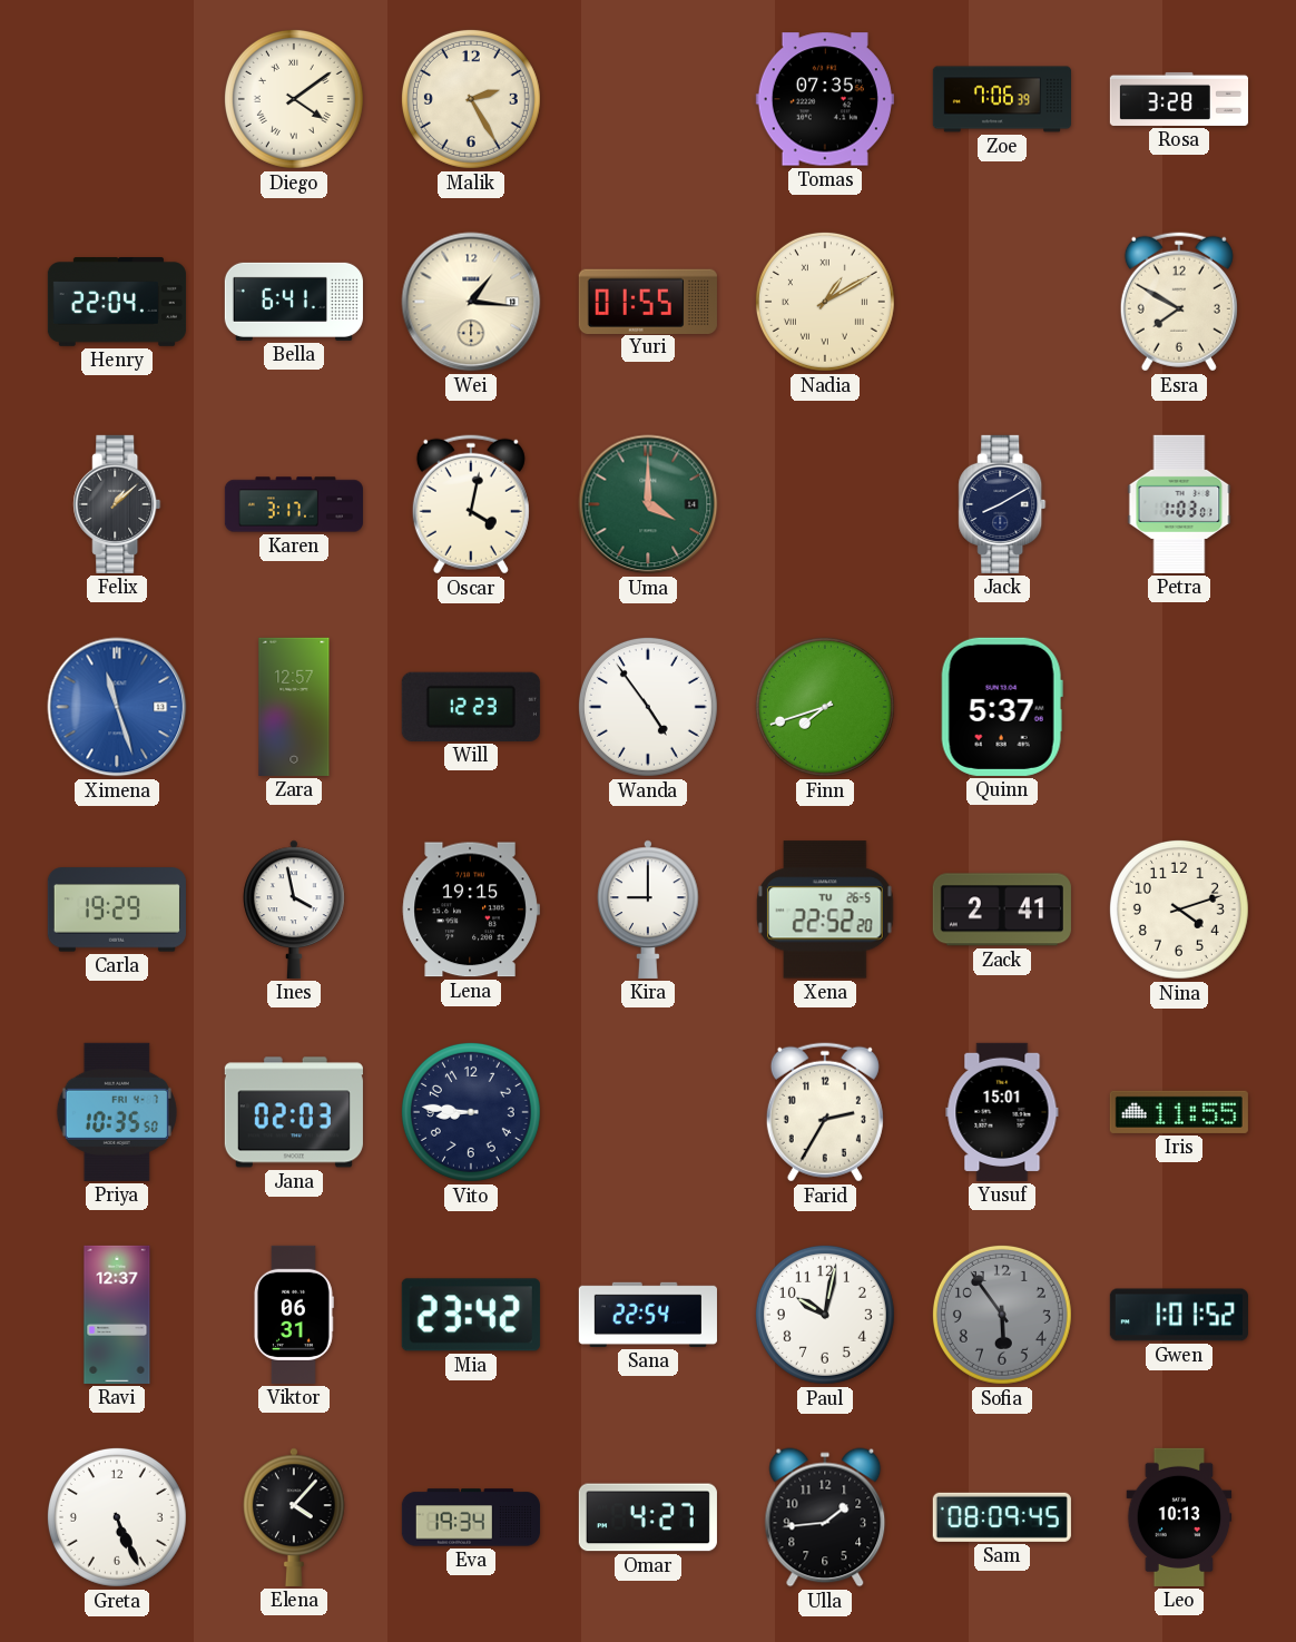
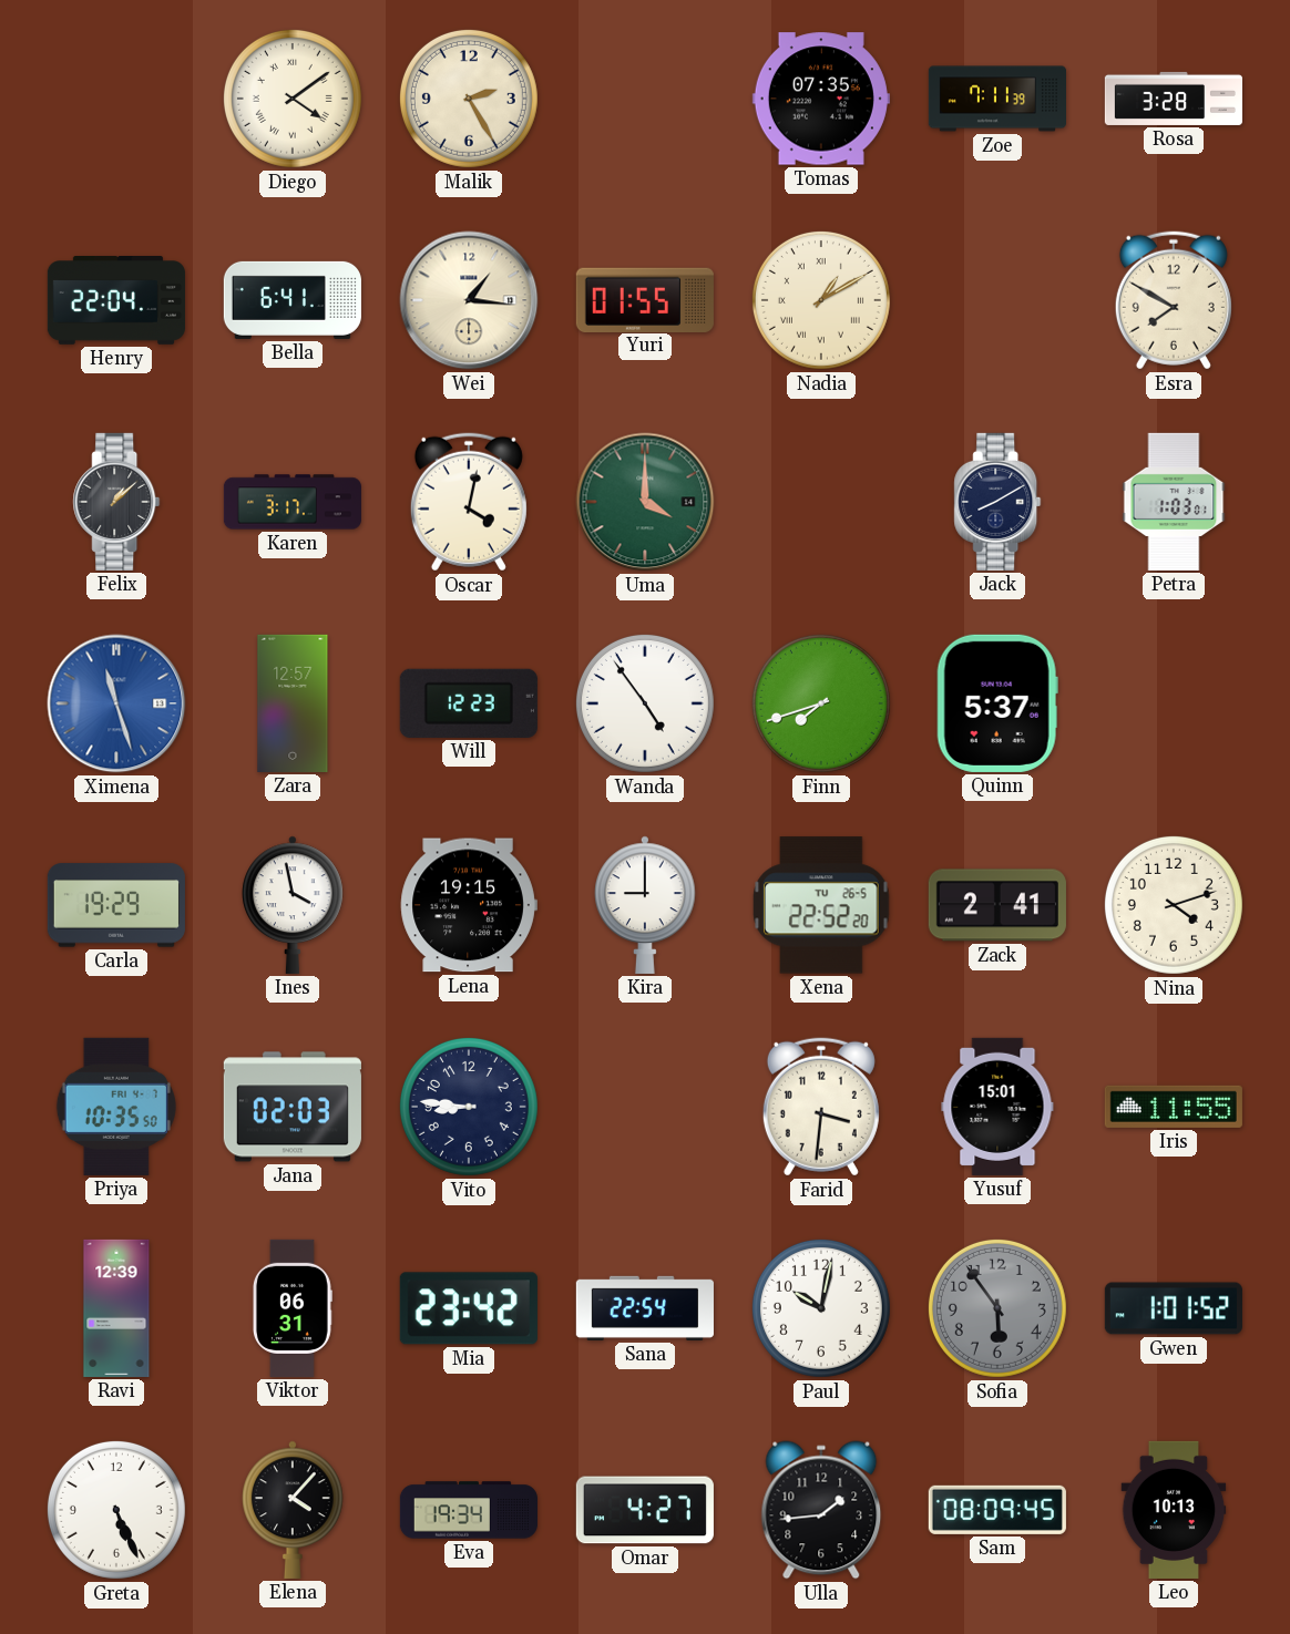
Zoe: 7:06 -> 7:11 (996, 99)
Farid: 2:35 -> 3:31 (821, 1107)
Ravi: 12:37 -> 12:39 (116, 1308)
